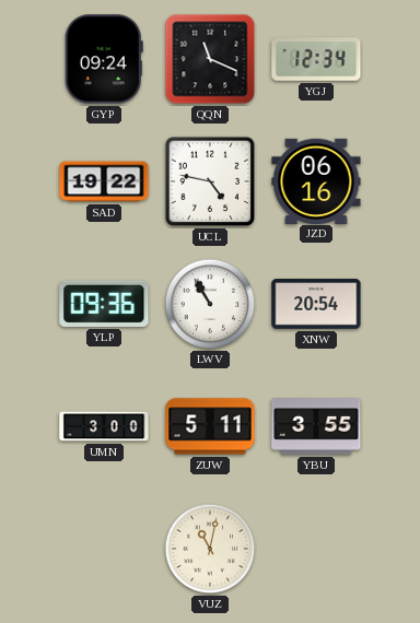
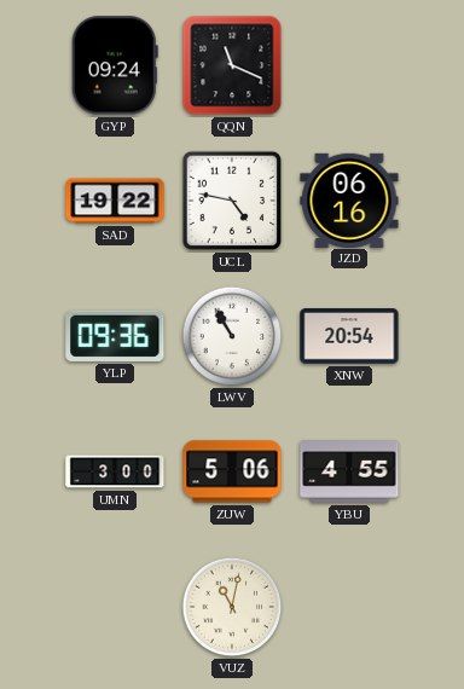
YGJ: 12:34 -> none (316, 59)
ZUW: 5:11 -> 5:06 (232, 471)
YBU: 3:55 -> 4:55 (349, 471)
